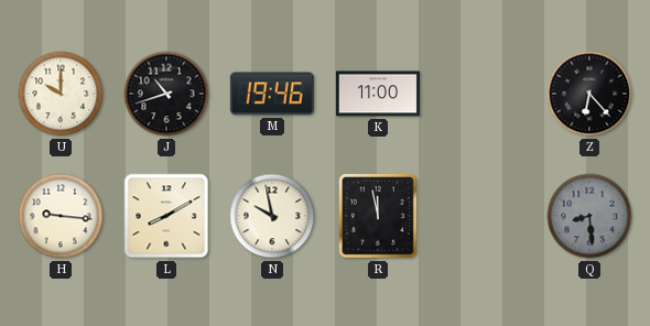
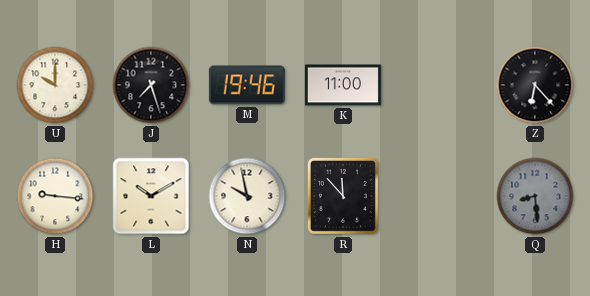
J: 10:42 -> 7:27 (151, 85)
L: 8:10 -> 10:10 (151, 196)
R: 11:58 -> 11:53 (343, 196)
